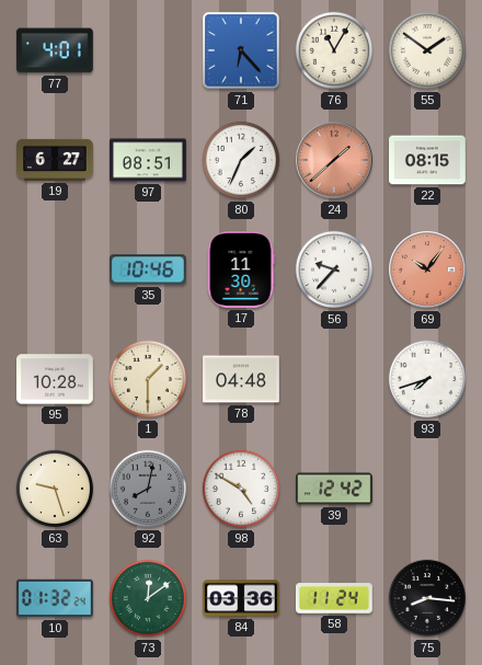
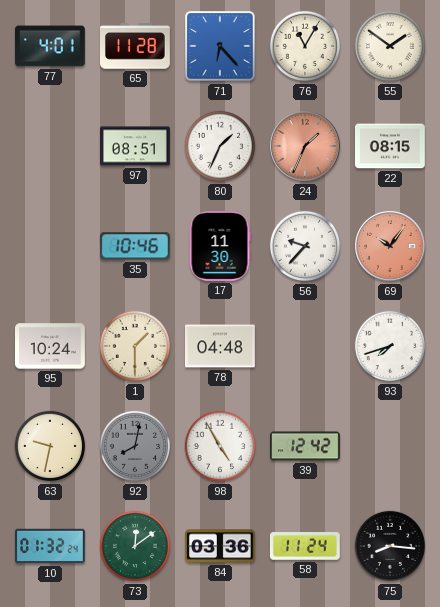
65: none -> 11:28 (136, 46)
19: 6:27 -> none (56, 160)
24: 1:38 -> 1:34 (305, 146)
95: 10:28 -> 10:24 (51, 346)
63: 9:27 -> 9:32 (50, 446)
98: 4:50 -> 4:55 (220, 446)
